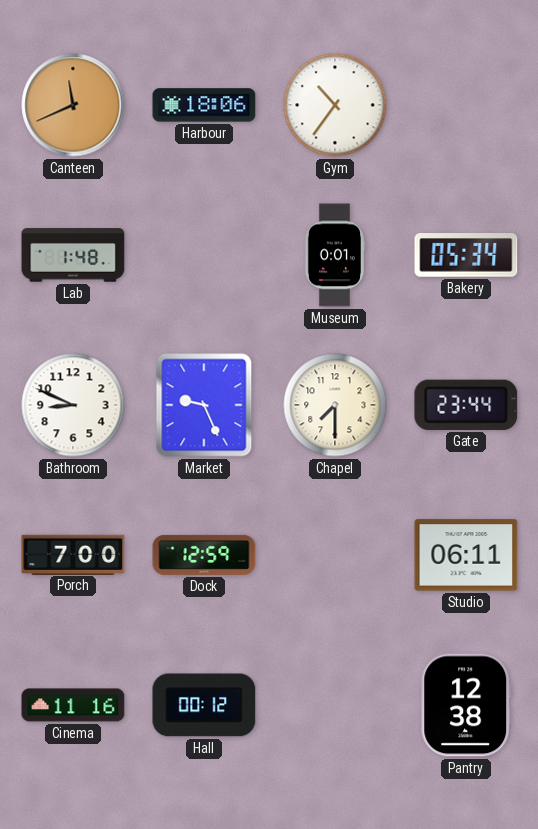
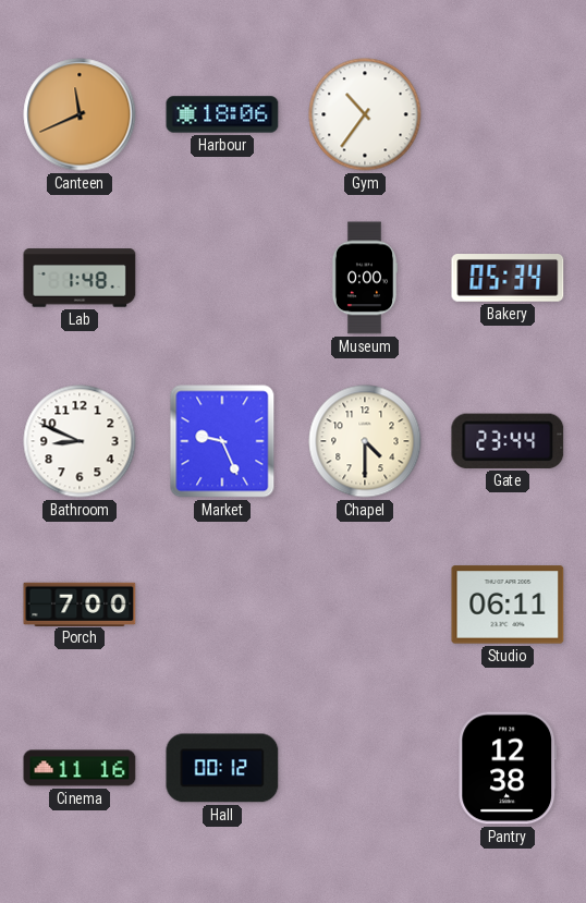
Museum: 0:01 -> 0:00 (364, 278)
Chapel: 7:30 -> 4:30 (365, 441)
Dock: 12:59 -> none (204, 555)
